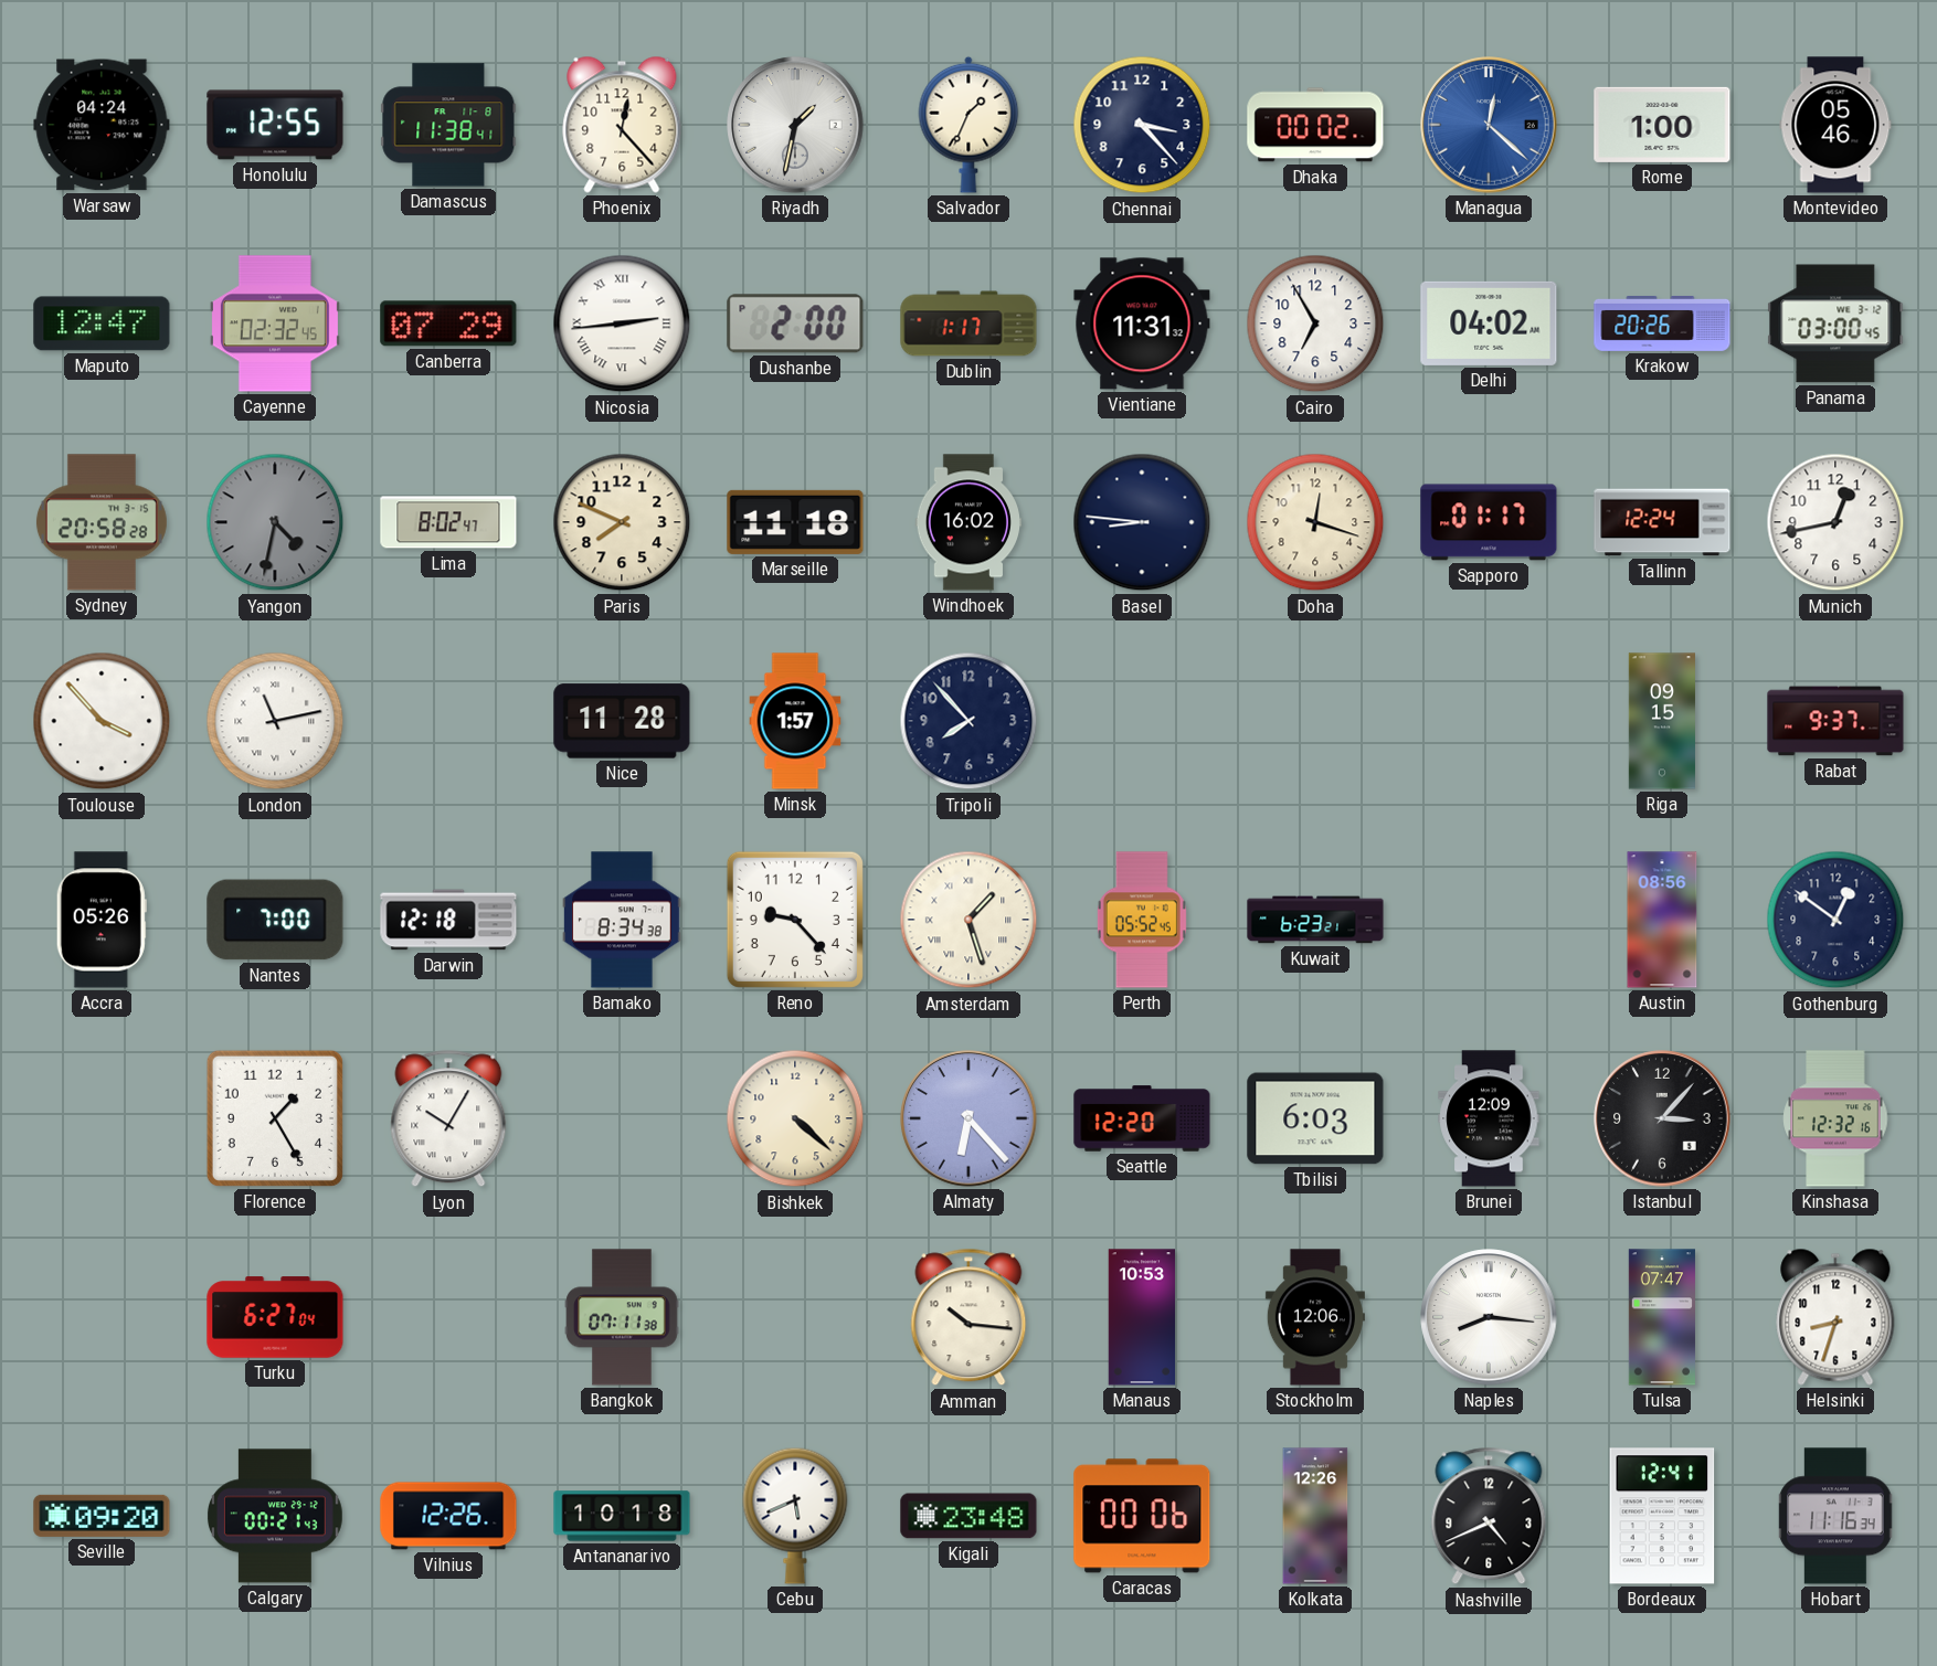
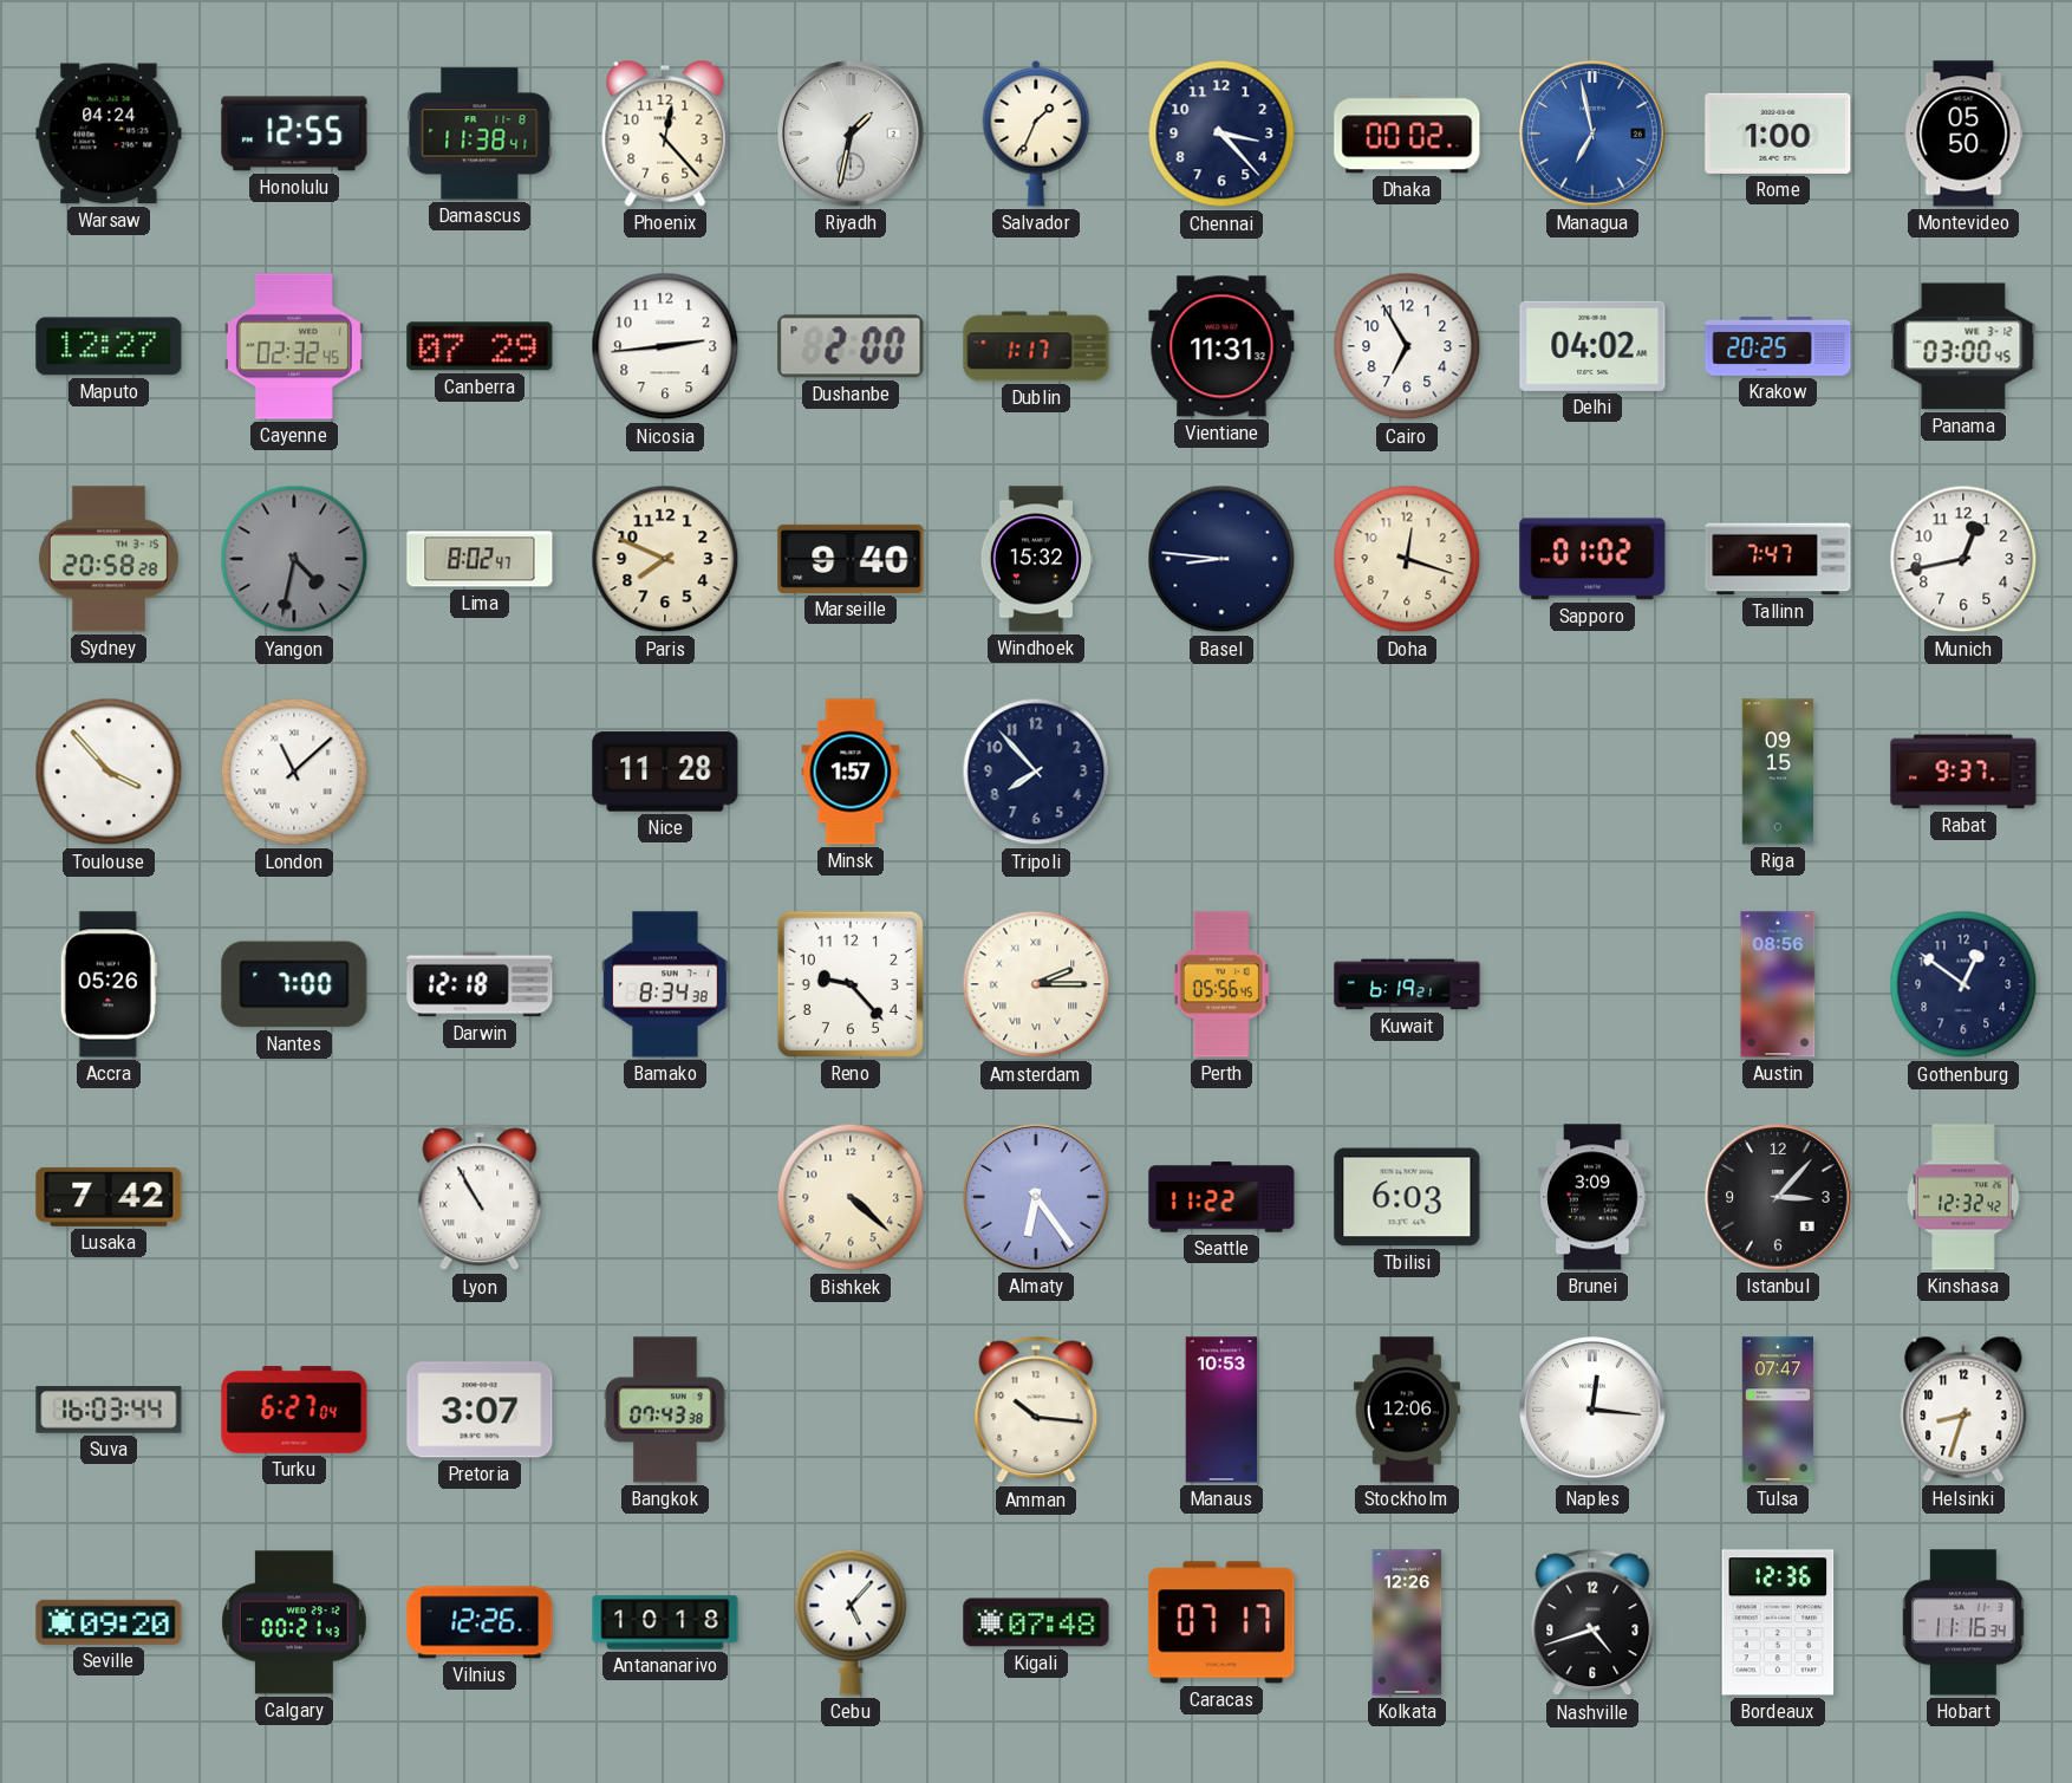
Managua: 12:22 -> 6:58 (1592, 134)
Montevideo: 05:46 -> 05:50 (1963, 134)
Maputo: 12:47 -> 12:27 (109, 346)
Nicosia numerals: Roman -> Arabic (665, 346)
Krakow: 20:26 -> 20:25 (1778, 346)
Marseille: 11:18 -> 9:40 (851, 559)
Windhoek: 16:02 -> 15:32 (1035, 559)
Sapporo: 01:17 -> 01:02 (1592, 559)
Tallinn: 12:24 -> 7:47 (1778, 559)
London: 11:13 -> 11:08 (294, 772)
Amsterdam: 1:27 -> 2:15 (1036, 984)
Perth: 05:52 -> 05:56 (1221, 984)
Kuwait: 6:23 -> 6:19 (1407, 984)
Lusaka: none -> 7:42 (109, 1197)
Florence: 1:25 -> none (275, 1118)
Lyon: 10:05 -> 10:55 (480, 1197)
Almaty: 6:23 -> 6:24 (1036, 1197)
Seattle: 12:20 -> 11:22 (1221, 1197)
Brunei: 12:09 -> 3:09 (1592, 1197)
Kinshasa: 12:32:16 -> 12:32:42 (1963, 1197)
Suva: none -> 16:03 (109, 1410)
Pretoria: none -> 3:07 (480, 1410)
Bangkok: 07:11 -> 07:43 (665, 1410)
Naples: 8:16 -> 12:16 (1592, 1410)
Cebu: 5:41 -> 5:07 (851, 1622)
Kigali: 23:48 -> 07:48 (1036, 1622)
Caracas: 00:06 -> 07:17 (1221, 1622)
Nashville: 4:41 -> 4:42 (1592, 1622)
Bordeaux: 12:41 -> 12:36 (1778, 1622)
